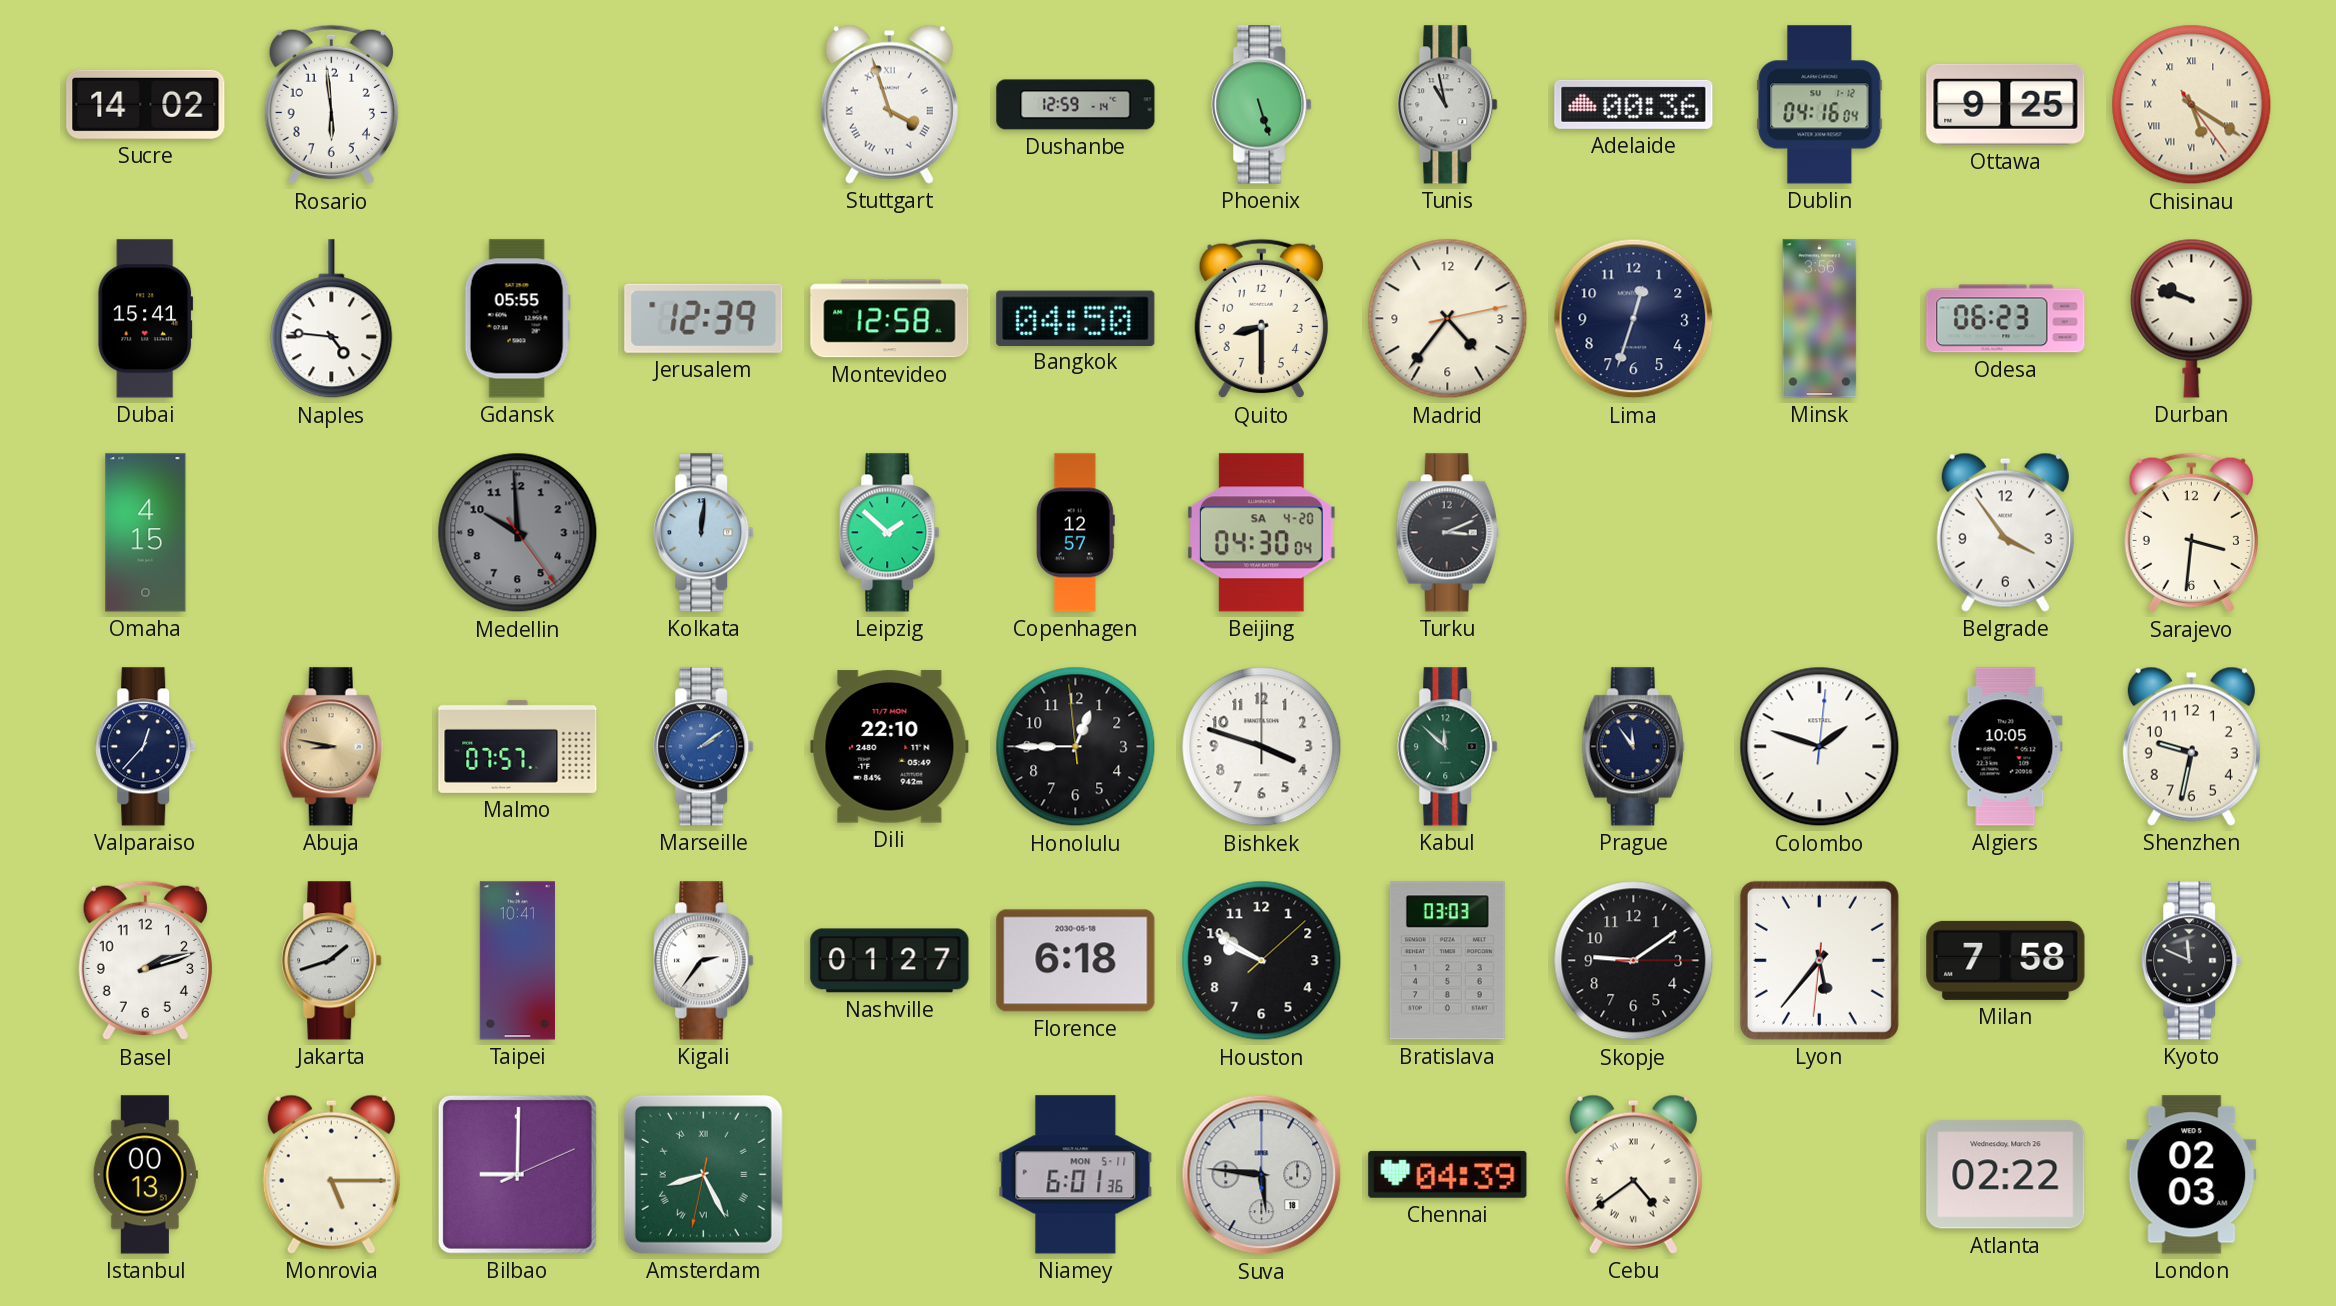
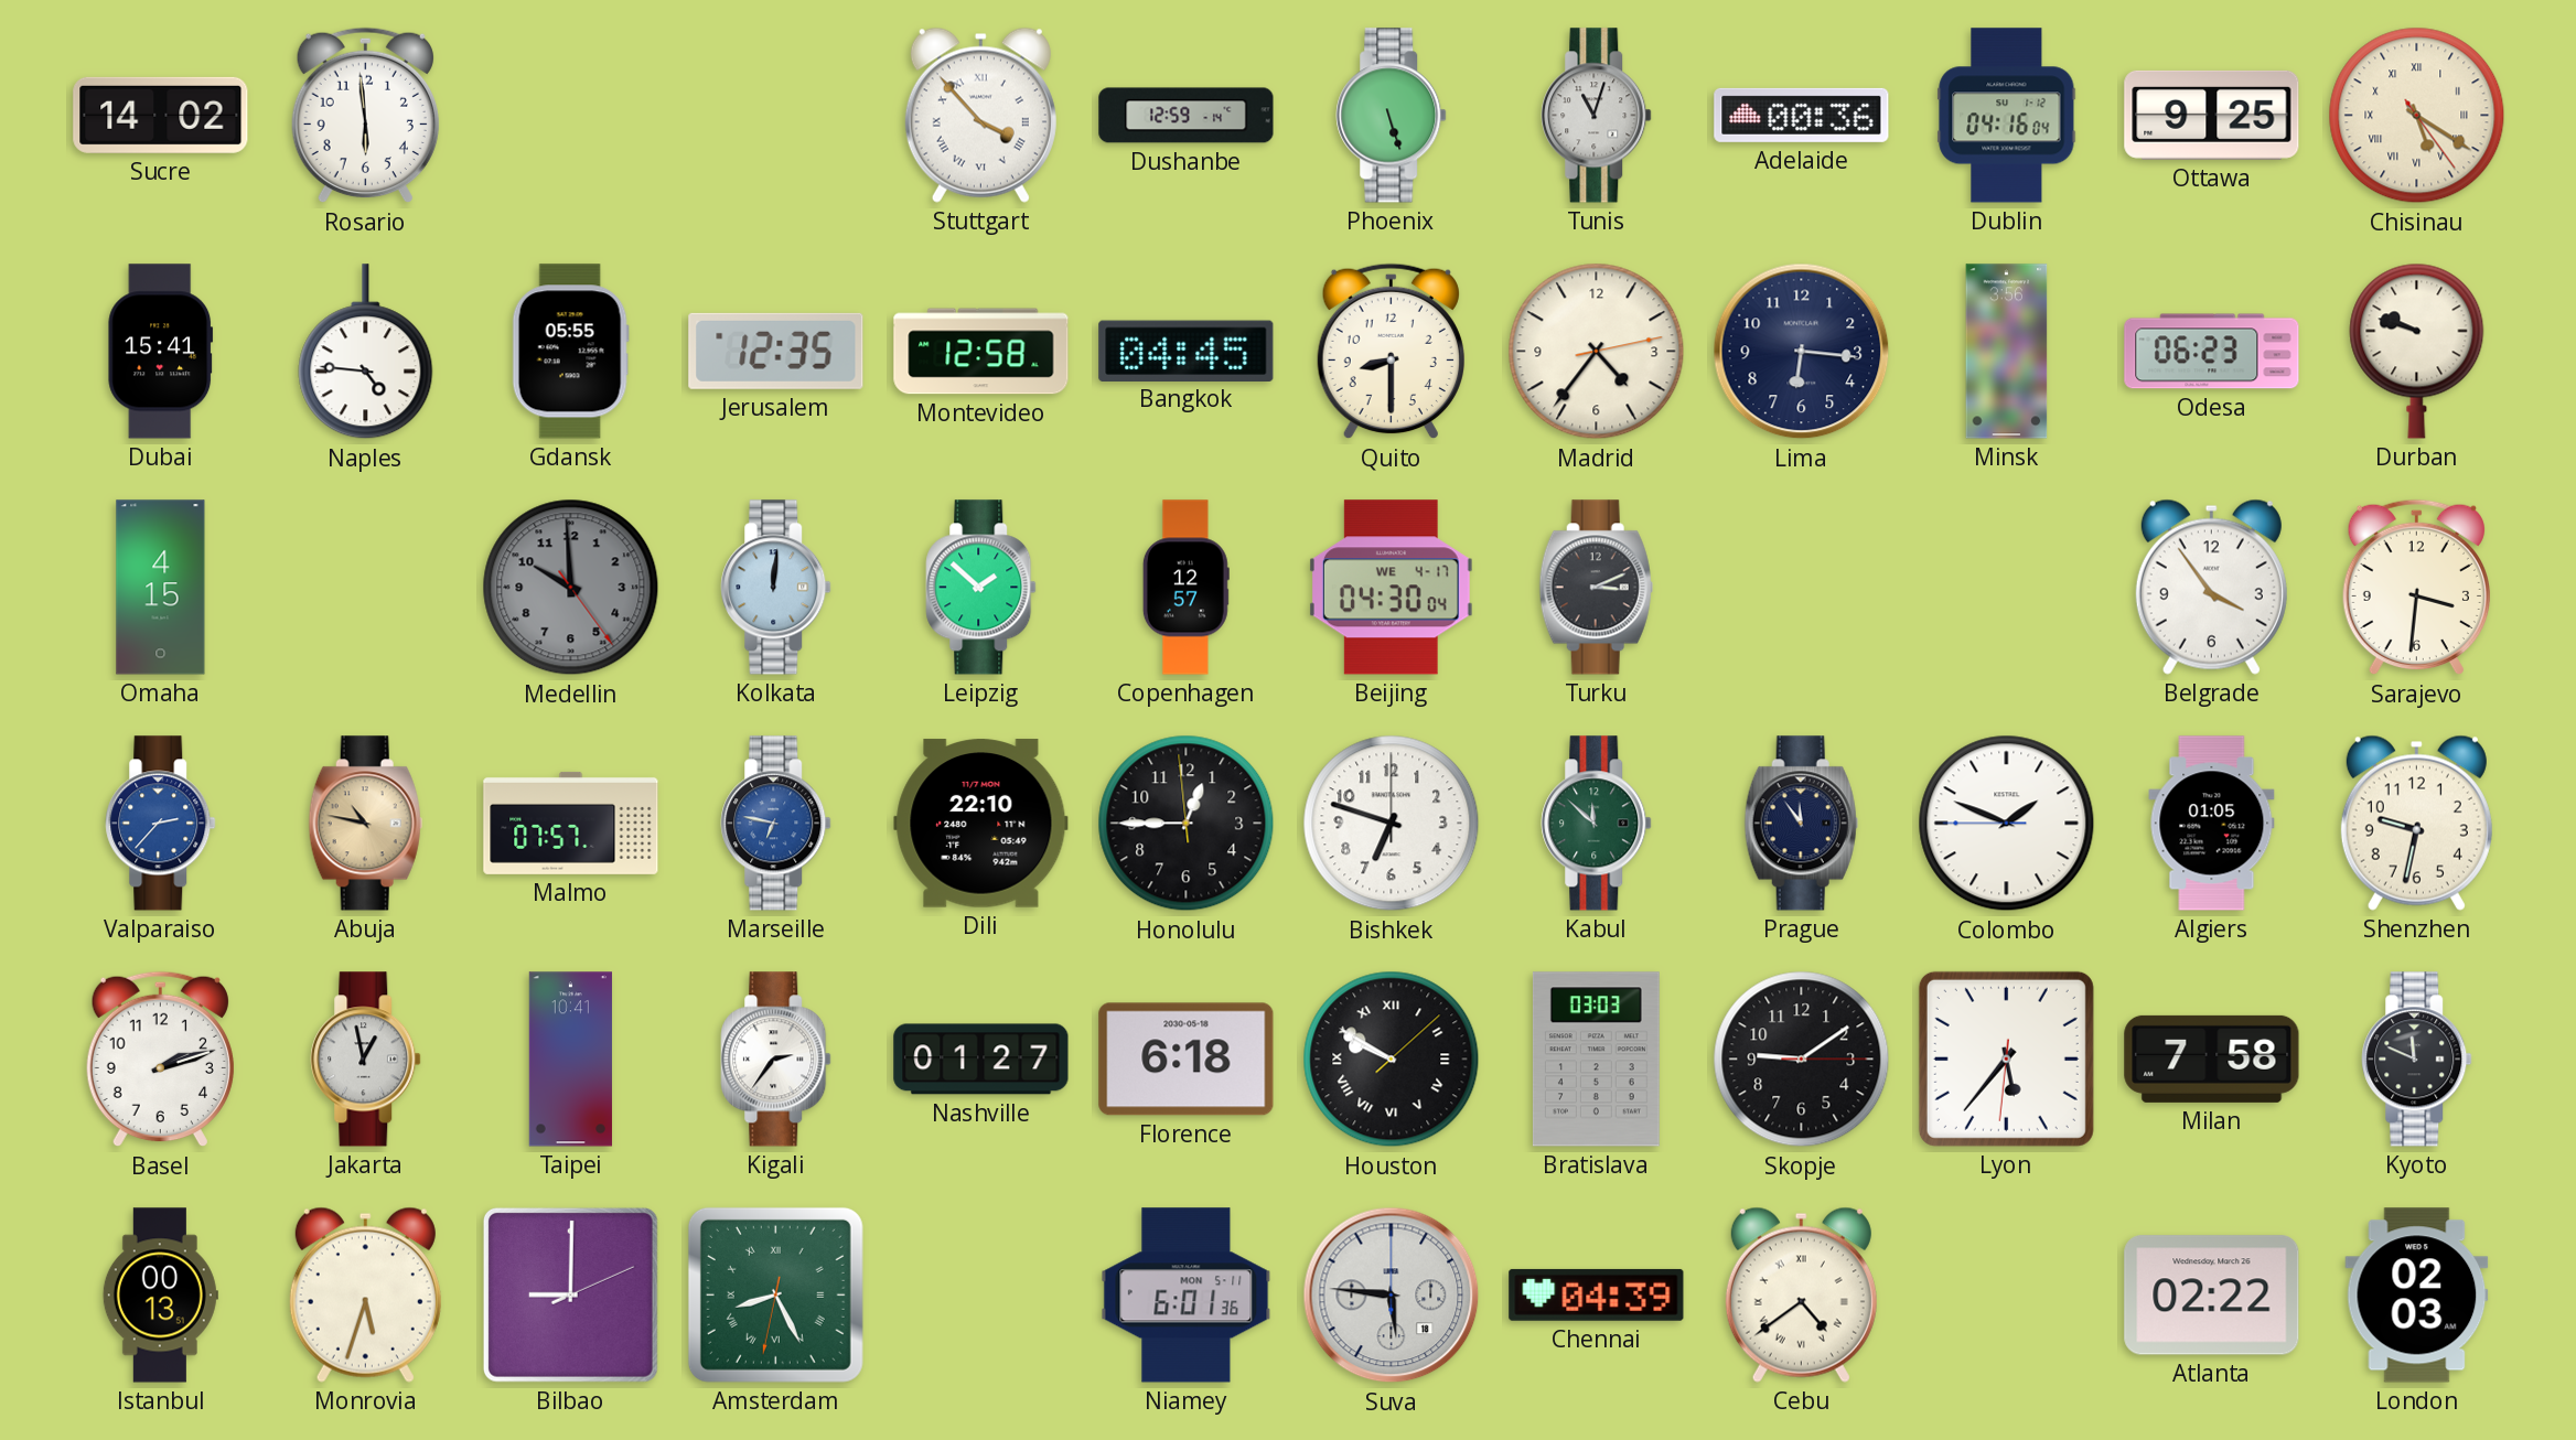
Stuttgart: 3:57 -> 3:53 (980, 115)
Tunis: 10:58 -> 11:03 (1597, 116)
Jerusalem: 12:39 -> 12:35 (776, 351)
Bangkok: 04:50 -> 04:45 (1187, 351)
Lima: 12:33 -> 6:16 (1802, 352)
Beijing date: SA 4-20 -> WE 4-17 (1391, 588)
Valparaiso: 12:37 -> 2:37 (161, 824)
Valparaiso dial: navy -> blue (161, 824)
Abuja: 8:47 -> 10:47 (365, 824)
Marseille: 2:09 -> 6:47 (776, 824)
Bishkek: 3:48 -> 6:48 (1392, 824)
Colombo: 1:48:01 -> 1:48:45 (2007, 824)
Algiers: 10:05 -> 01:05 (2212, 824)
Jakarta: 1:42 -> 12:58 (366, 1060)
Houston numerals: Arabic -> Roman (1392, 1060)
Monrovia: 5:15 -> 5:33 (365, 1294)
